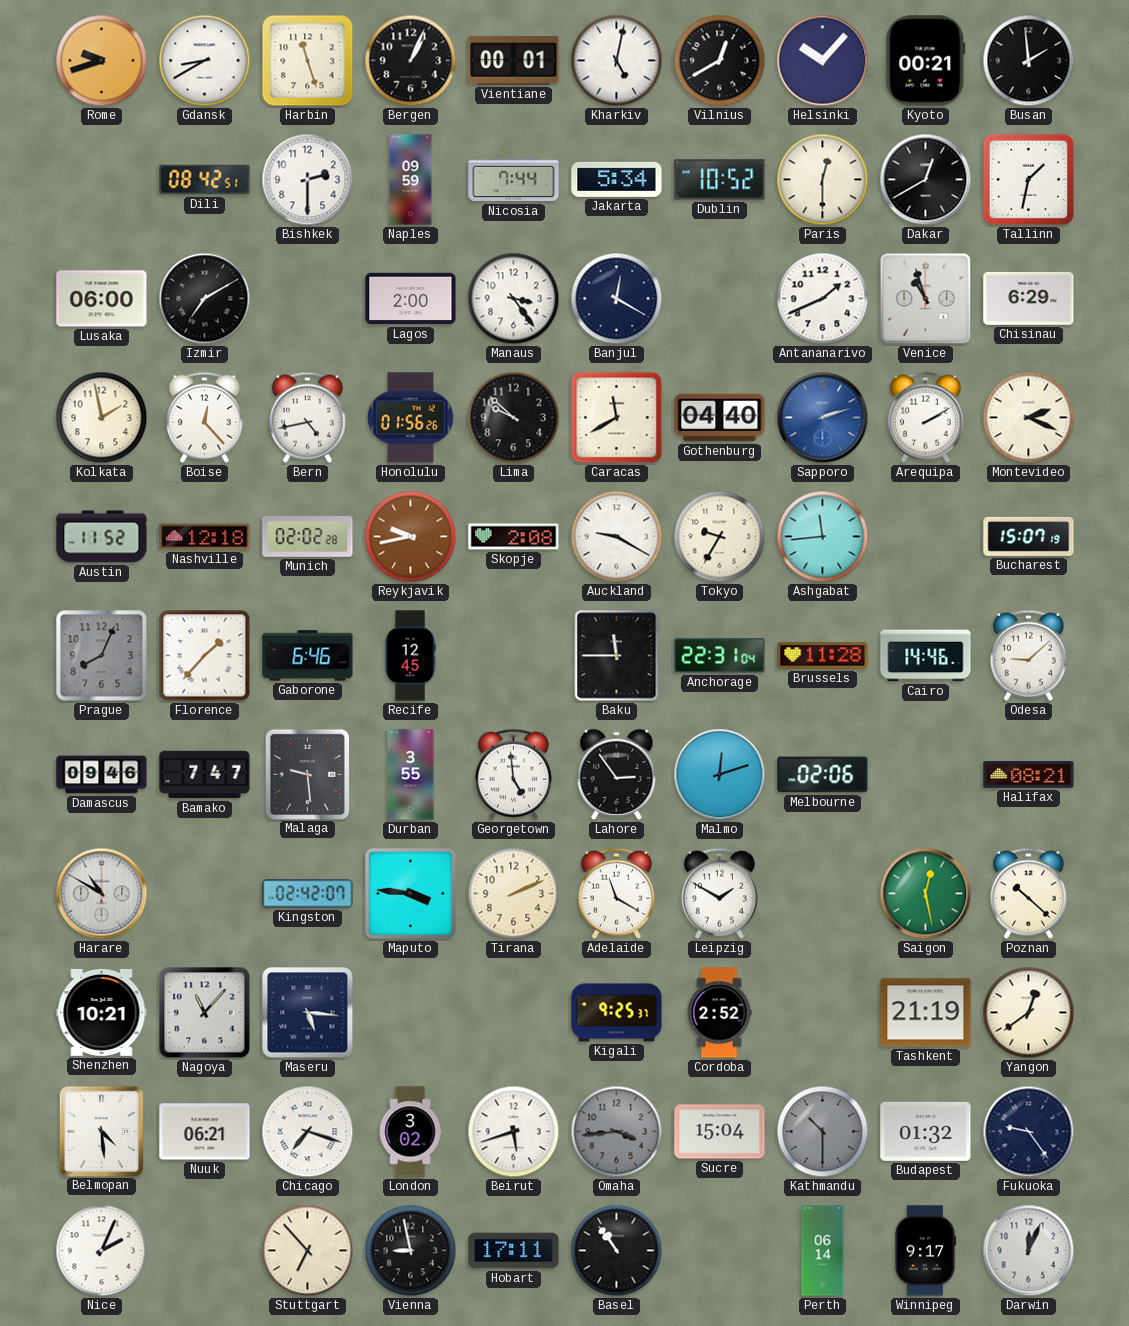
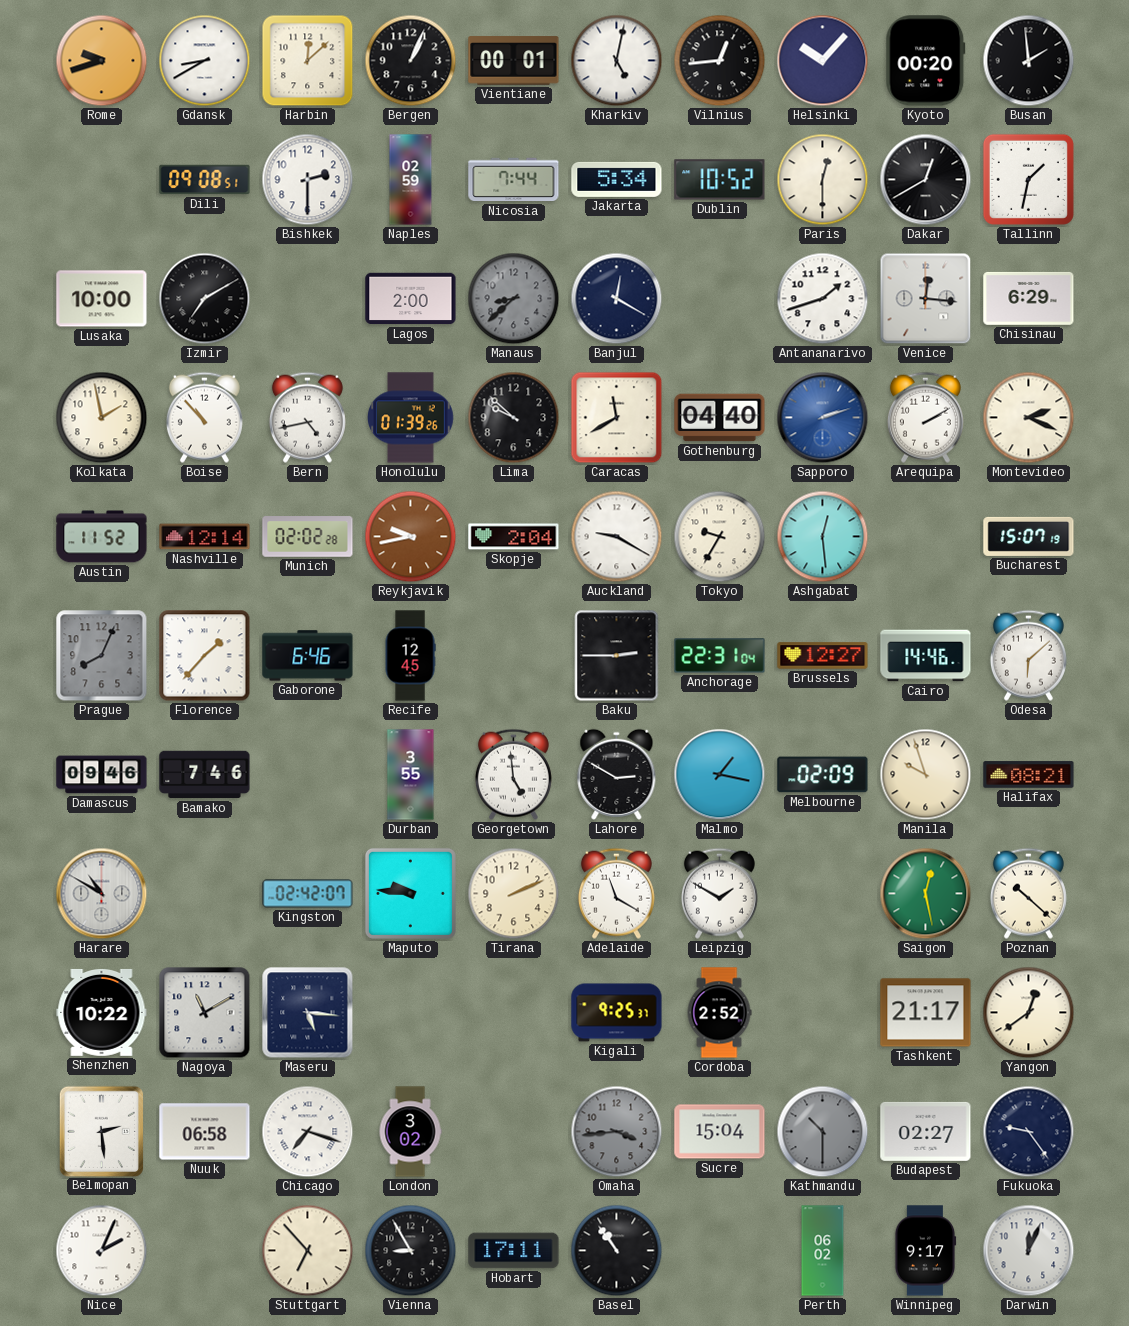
Harbin: 11:27 -> 12:08 (308, 61)
Vilnius: 12:40 -> 12:44 (720, 61)
Kyoto: 00:21 -> 00:20 (926, 61)
Dili: 08:42 -> 09:08 (205, 180)
Naples: 09:59 -> 02:59 (411, 180)
Lusaka: 06:00 -> 10:00 (102, 299)
Manaus: 3:24 -> 8:38 (514, 299)
Manaus dial: white -> grey (514, 299)
Antananarivo: 1:41 -> 1:42 (823, 299)
Venice: 10:57 -> 12:16 (926, 299)
Boise: 12:23 -> 10:53 (204, 417)
Honolulu: 01:56 -> 01:39 (411, 418)
Nashville: 12:18 -> 12:14 (205, 537)
Skopje: 2:08 -> 2:04 (514, 537)
Ashgabat: 11:44 -> 12:29 (823, 537)
Baku: 11:45 -> 2:45 (617, 656)
Brussels: 11:28 -> 12:27 (823, 656)
Odesa: 9:08 -> 6:08 (1028, 655)
Bamako: 7:47 -> 7:46 (205, 775)
Malaga: 9:29 -> none (307, 774)
Lahore: 2:54 -> 2:50 (617, 774)
Malmo: 12:12 -> 1:17 (720, 775)
Melbourne: 02:06 -> 02:09 (823, 775)
Manila: none -> 9:57 (926, 775)
Maputo: 3:46 -> 9:46 (410, 893)
Shenzhen: 10:21 -> 10:22 (102, 1012)
Nagoya: 11:07 -> 11:10 (205, 1013)
Tashkent: 21:19 -> 21:17 (926, 1013)
Belmopan: 4:29 -> 2:29 (101, 1131)
Nuuk: 06:21 -> 06:58 (205, 1132)
Beirut: 5:42 -> none (514, 1132)
Budapest: 01:32 -> 02:27 (926, 1131)
Vienna: 8:58 -> 8:55 (411, 1251)
Perth: 06:14 -> 06:02 (823, 1251)
